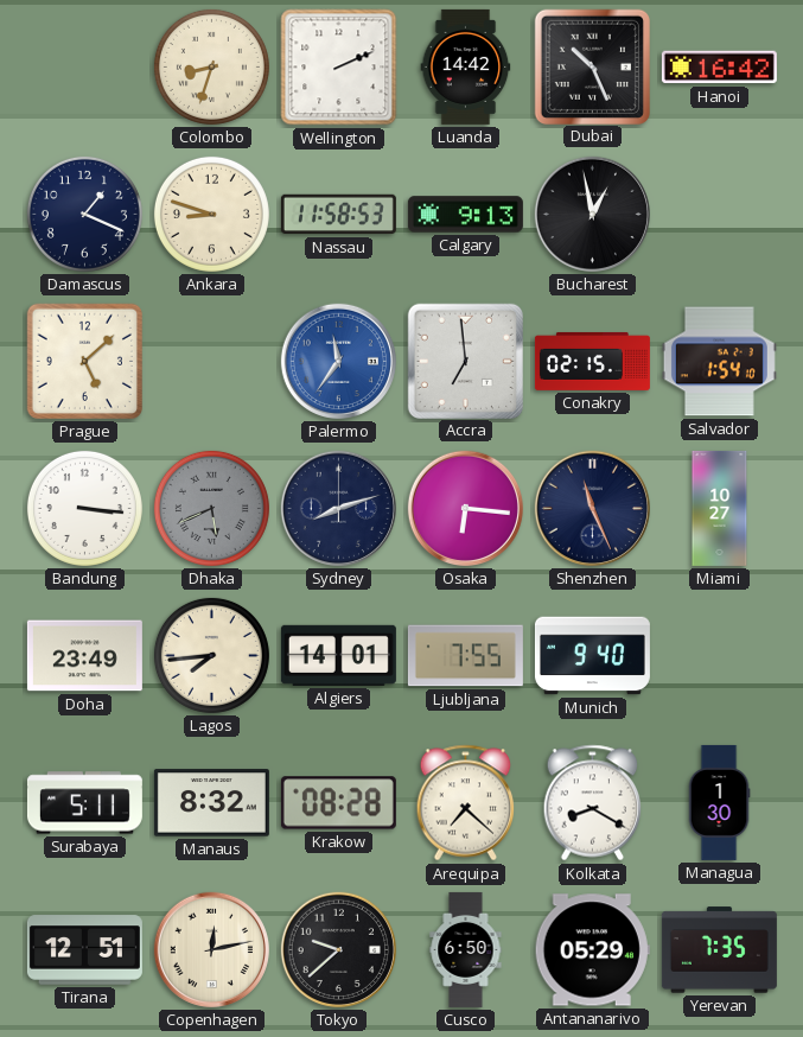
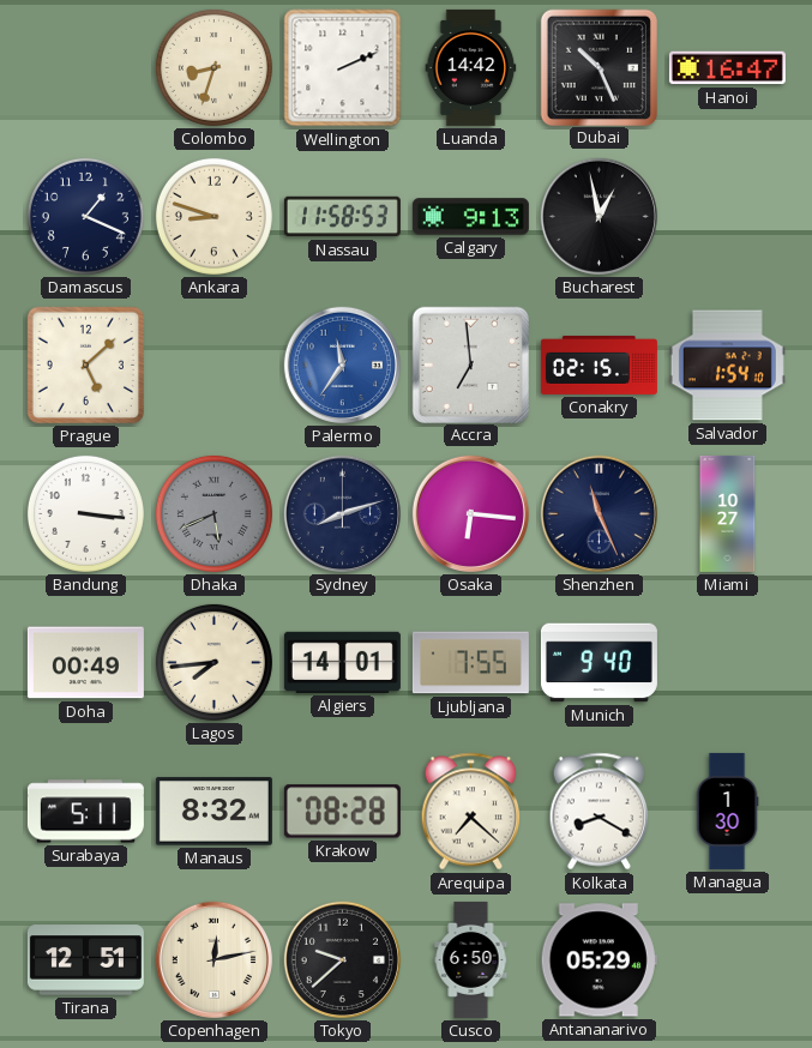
Hanoi: 16:42 -> 16:47 (727, 68)
Doha: 23:49 -> 00:49 (85, 663)
Yerevan: 7:35 -> none (719, 950)
